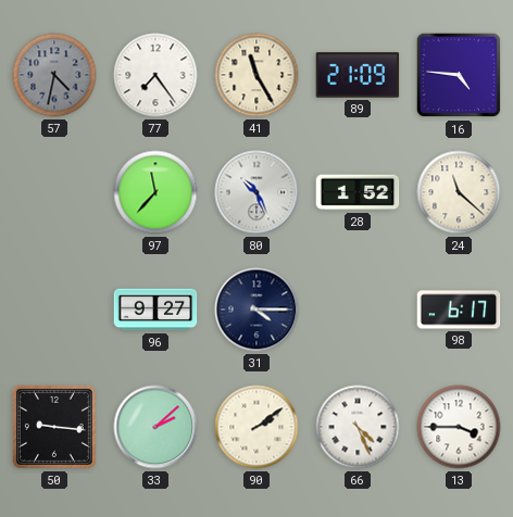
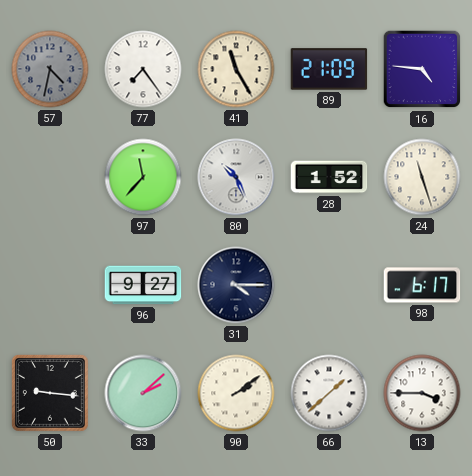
24: 11:22 -> 11:27 (422, 177)
66: 4:26 -> 1:38 (329, 393)
